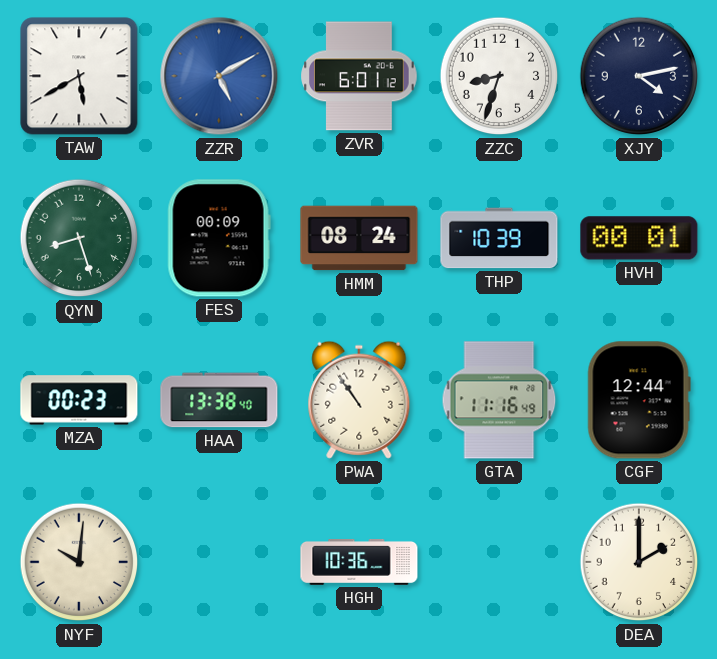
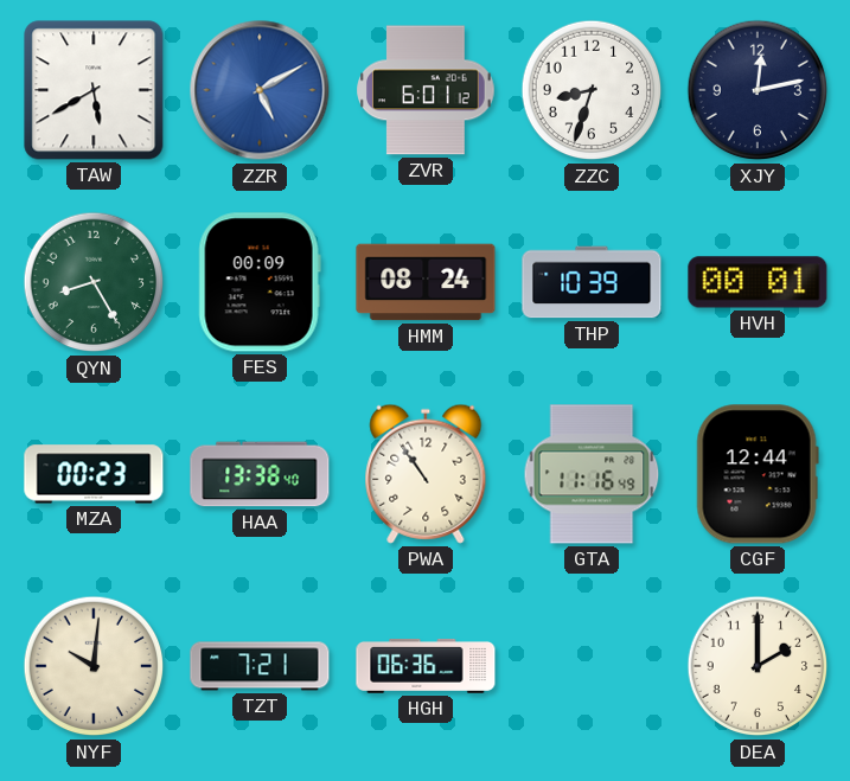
XJY: 4:13 -> 12:13 (758, 90)
QYN: 8:27 -> 8:25 (94, 282)
TZT: none -> 7:21 (260, 666)
HGH: 10:36 -> 06:36 (426, 667)
